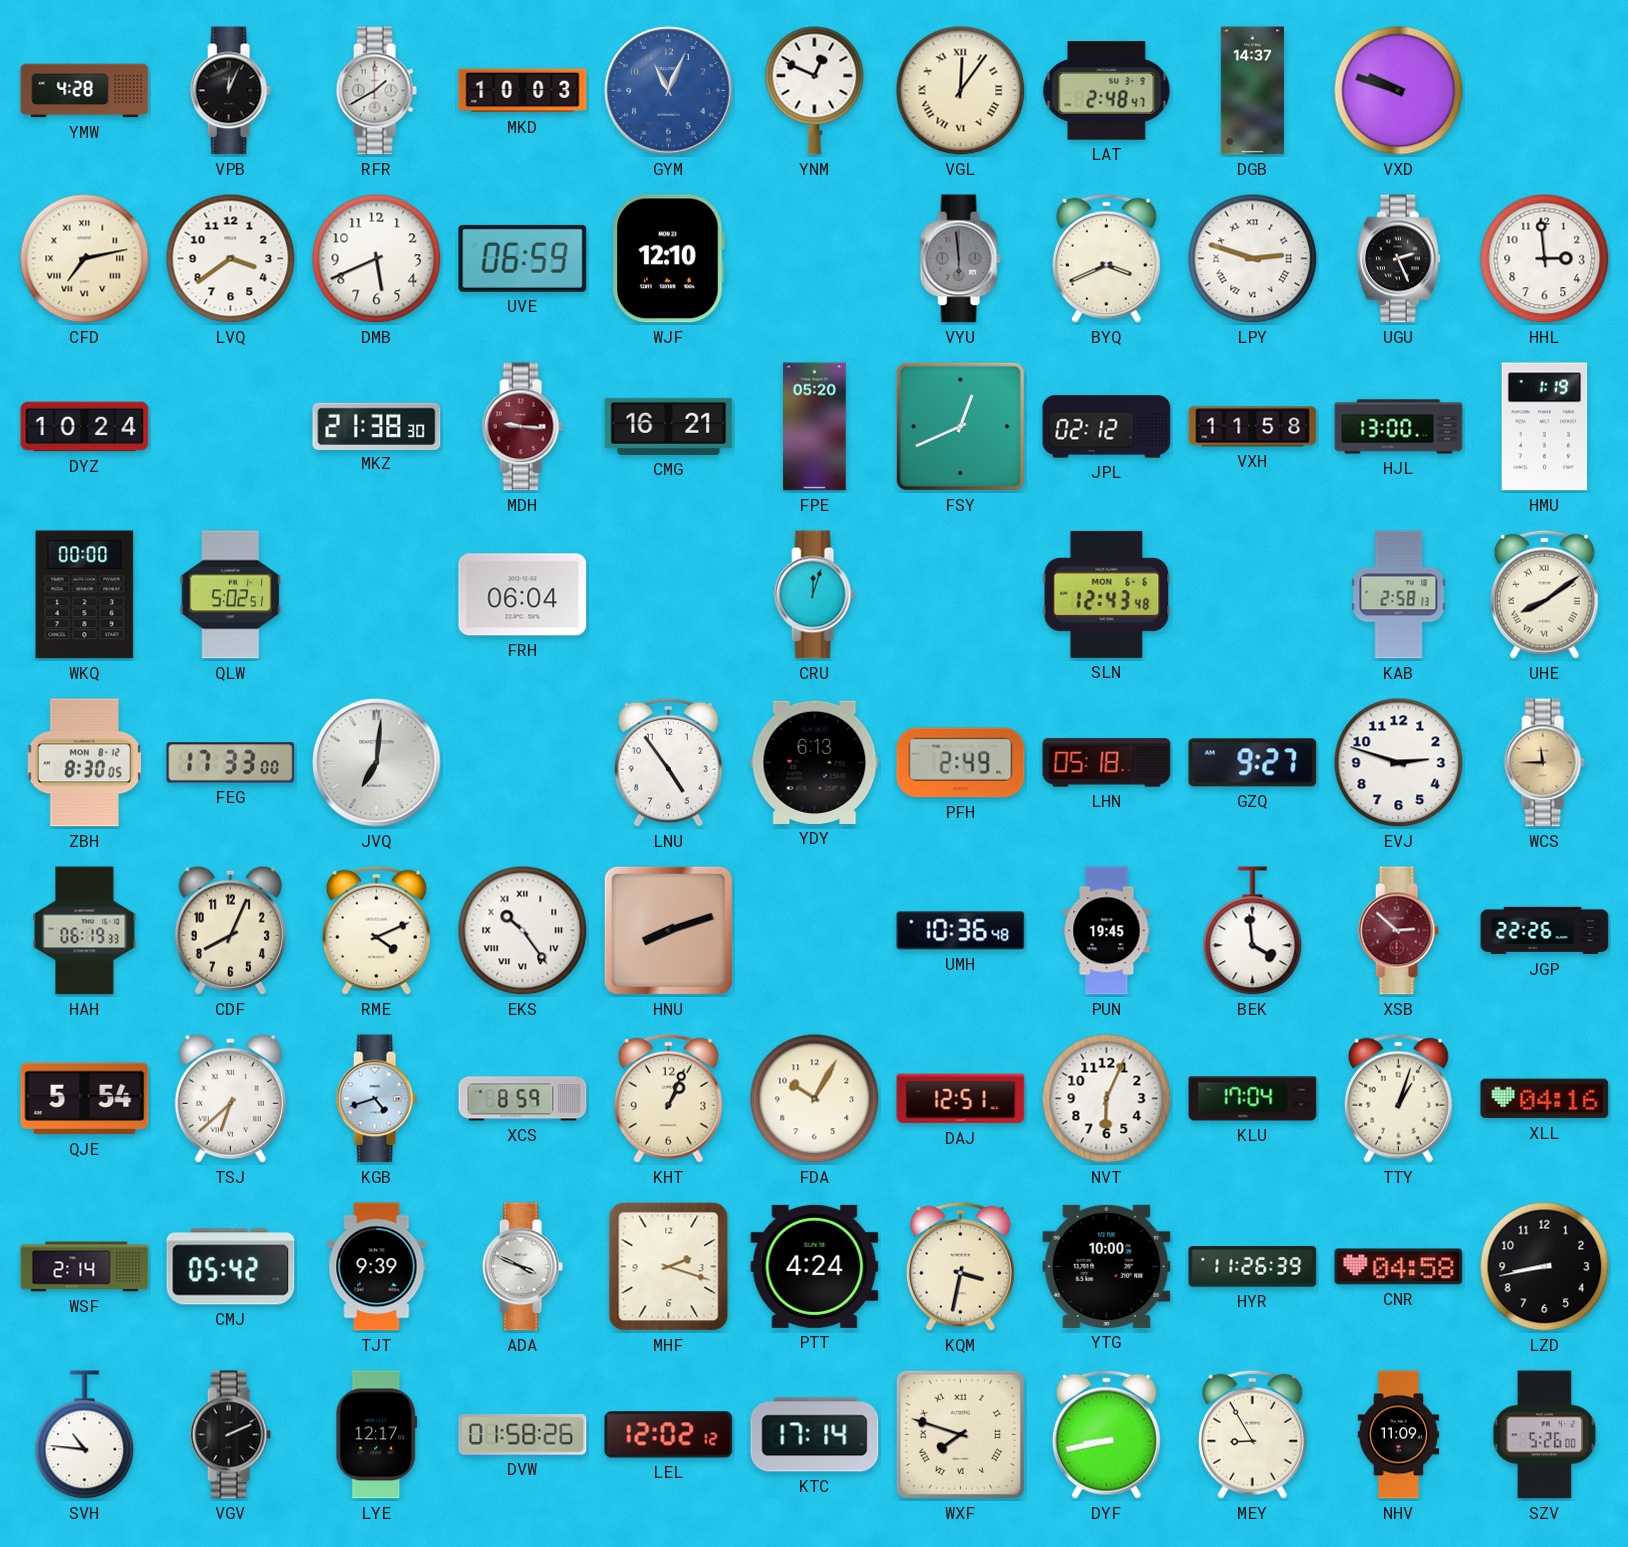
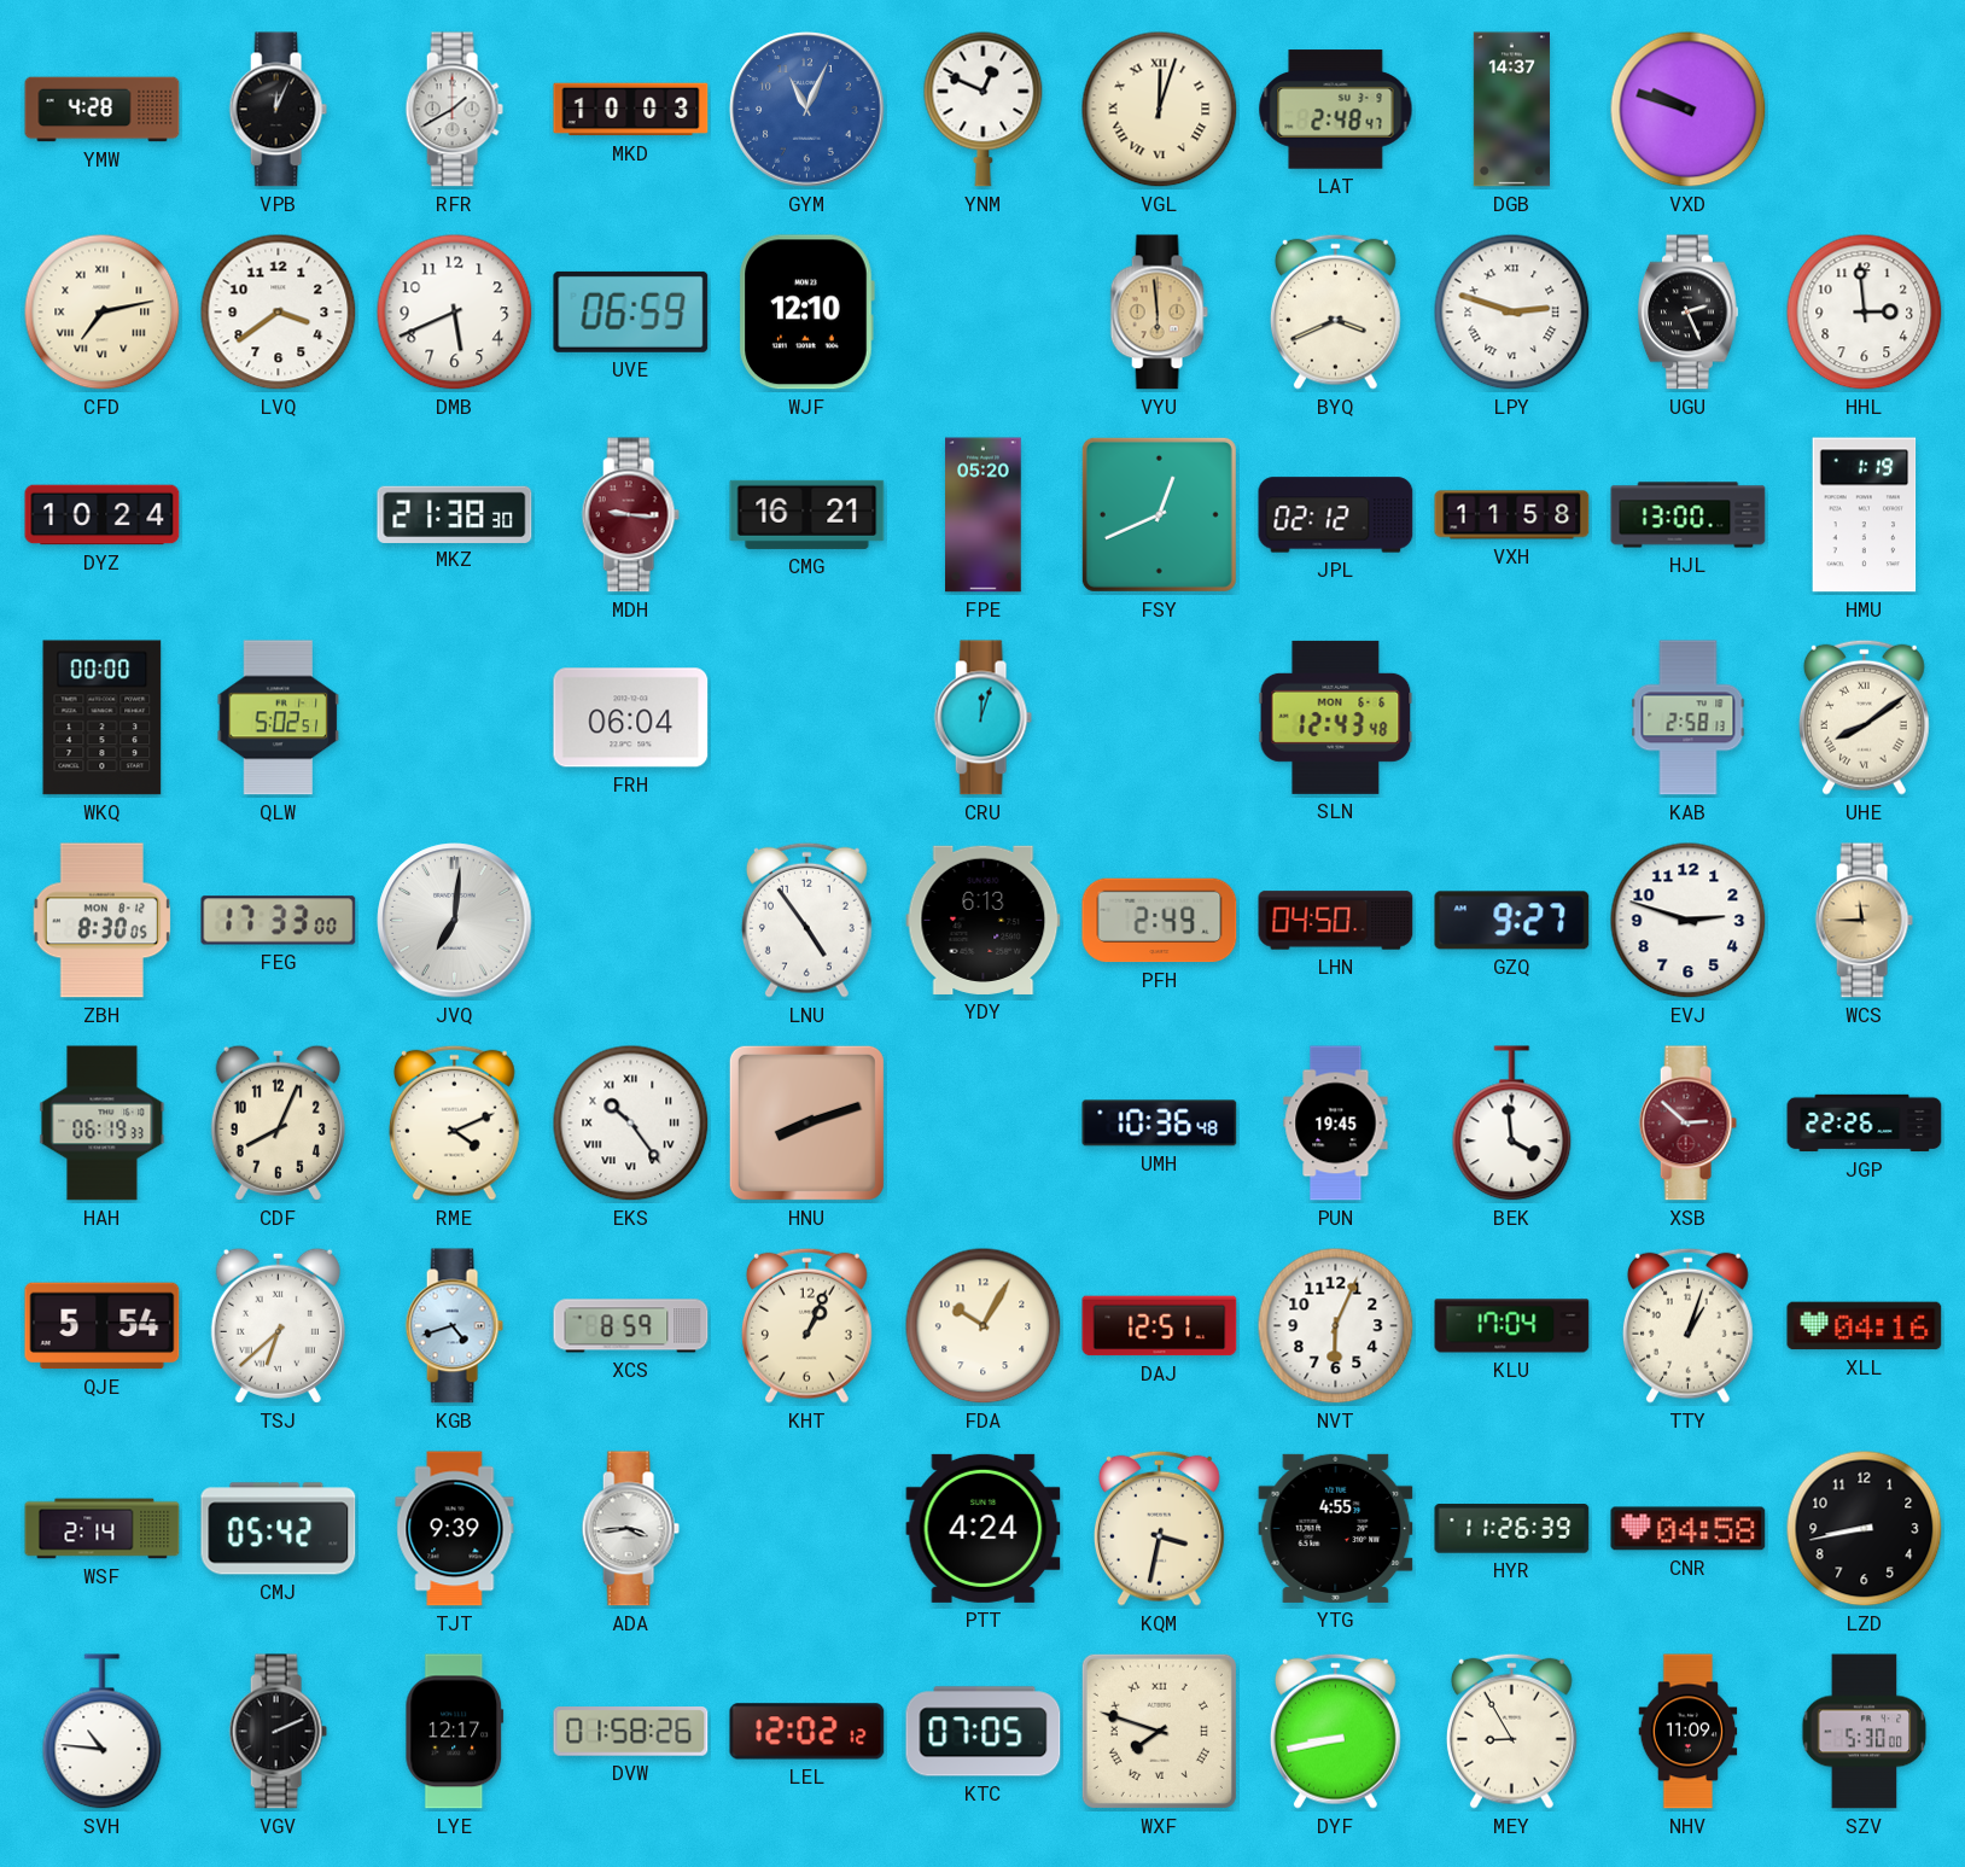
VGL: 12:06 -> 12:03 (1160, 110)
VYU dial: grey -> champagne (1159, 313)
LHN: 05:18 -> 04:50 (1336, 921)
ADA: 3:49 -> 3:44 (630, 1529)
MHF: 2:18 -> none (669, 1267)
YTG: 10:00 -> 4:55 (1336, 1528)
KTC: 17:14 -> 07:05 (984, 1732)
SZV: 5:26 -> 5:30 (1865, 1732)
